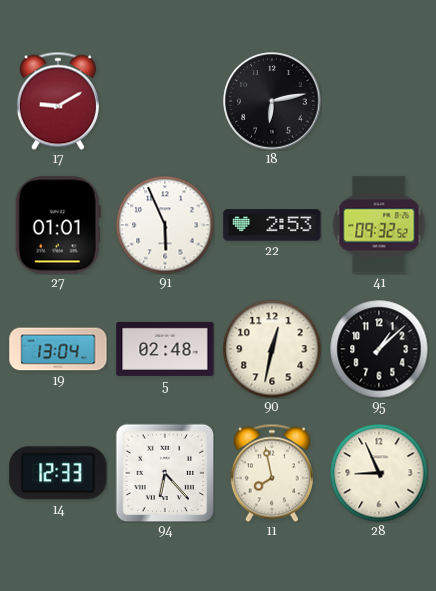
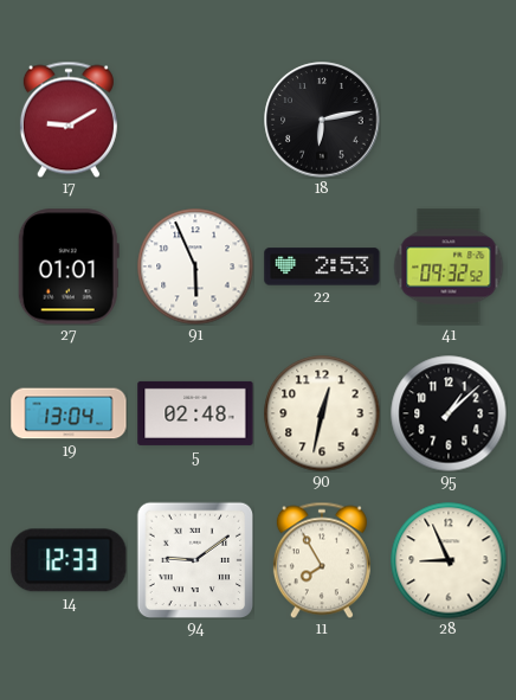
94: 6:23 -> 9:09 (195, 560)
11: 7:58 -> 7:55 (322, 560)
